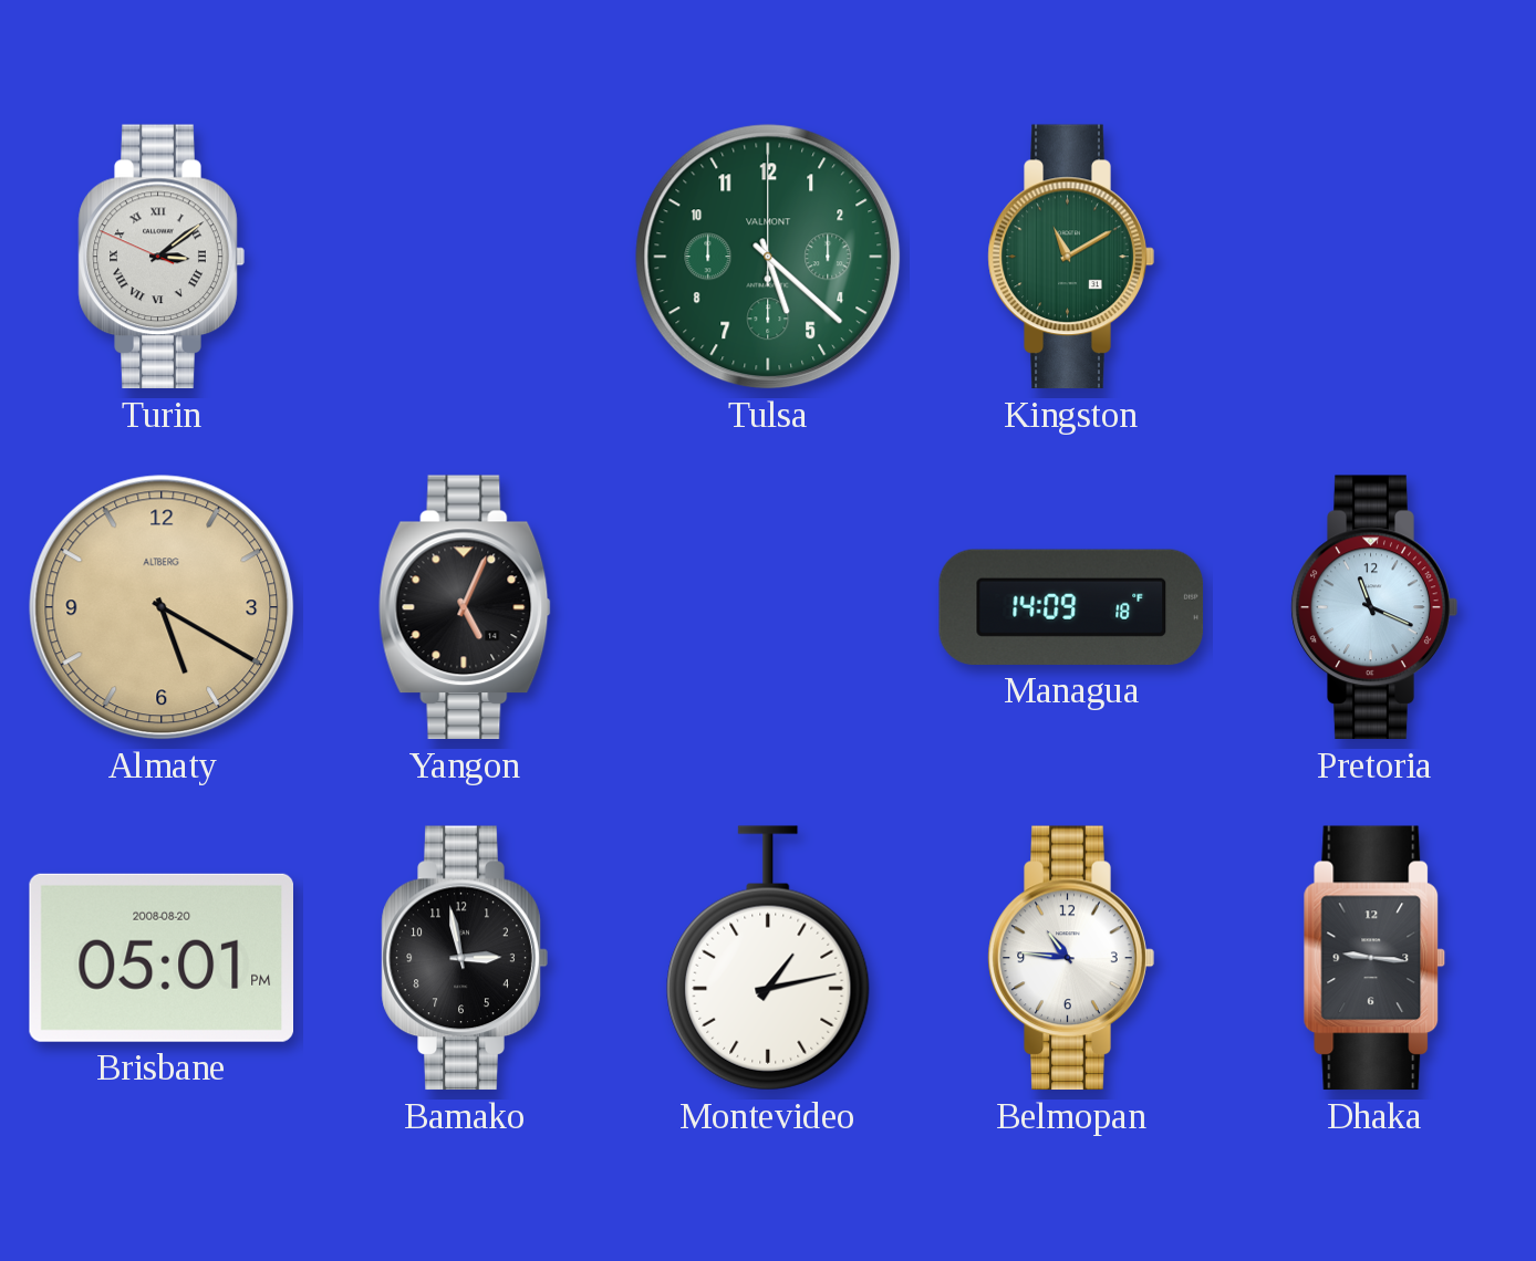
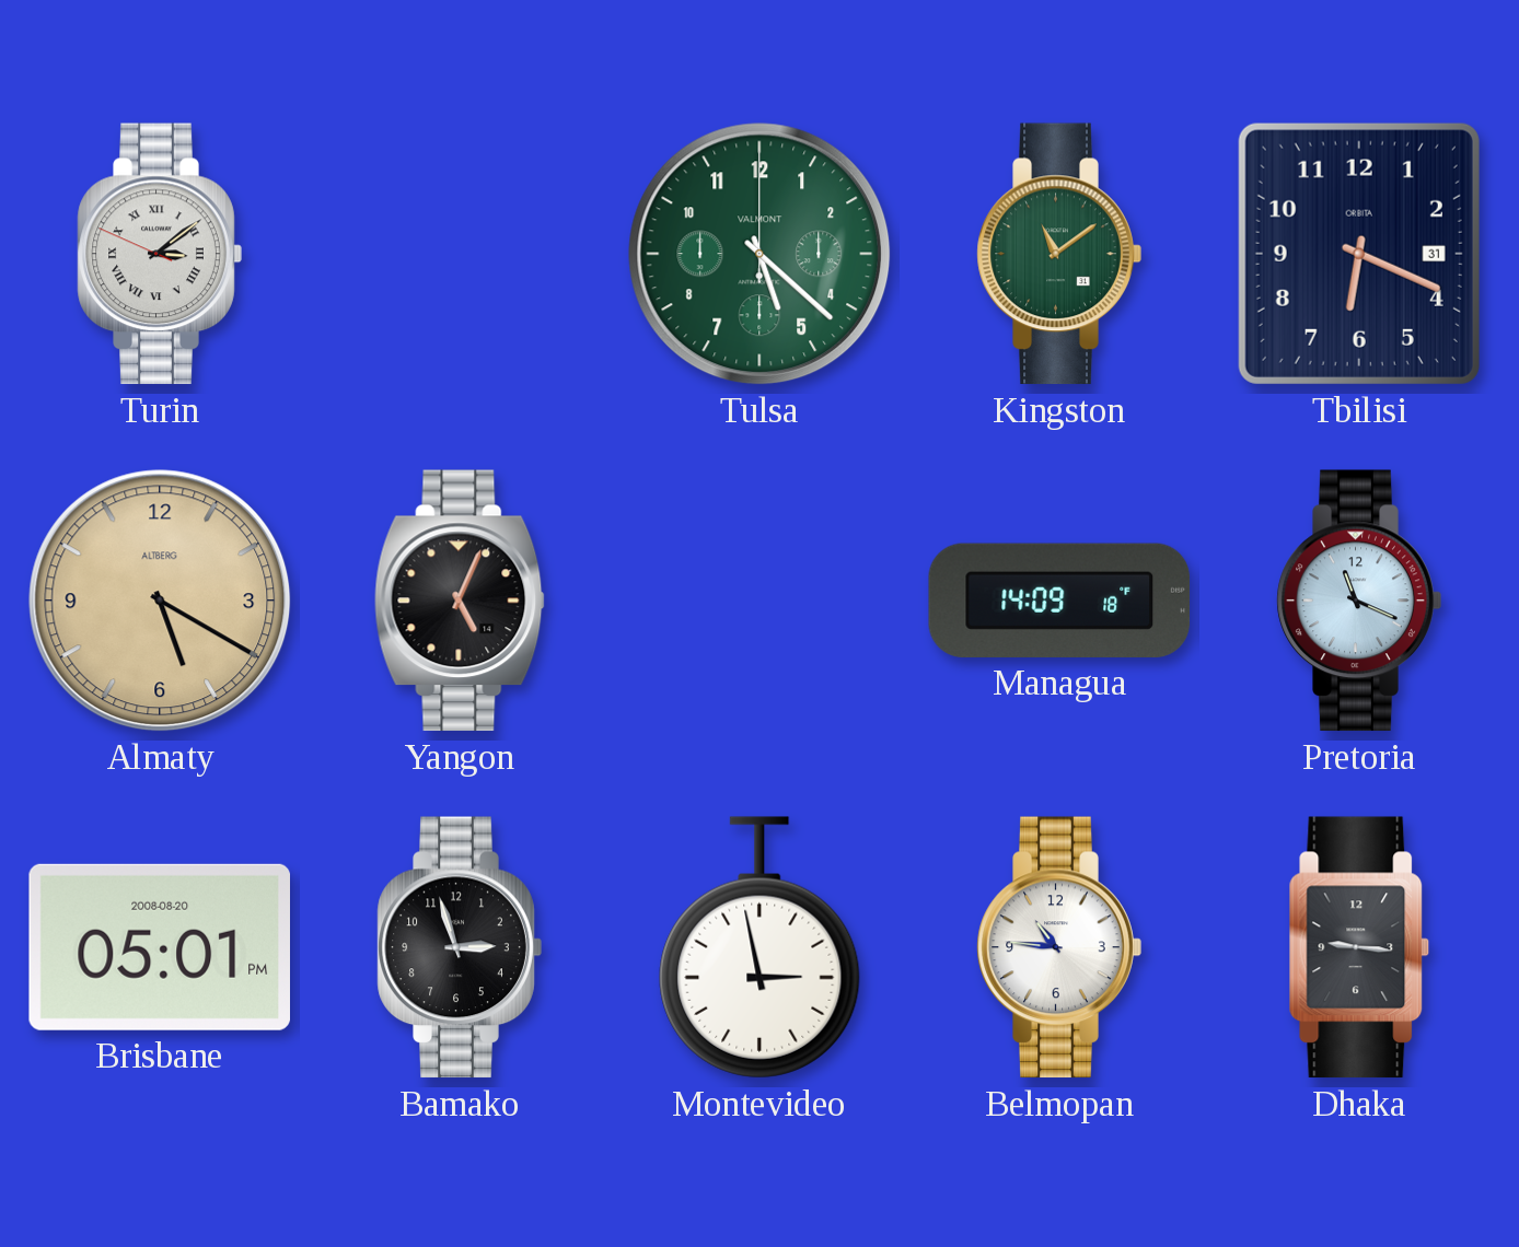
Kingston: 11:10 -> 11:09 (1059, 254)
Tbilisi: none -> 6:19 (1359, 254)
Bamako: 2:58 -> 2:57 (460, 947)
Montevideo: 1:13 -> 2:58 (759, 947)
